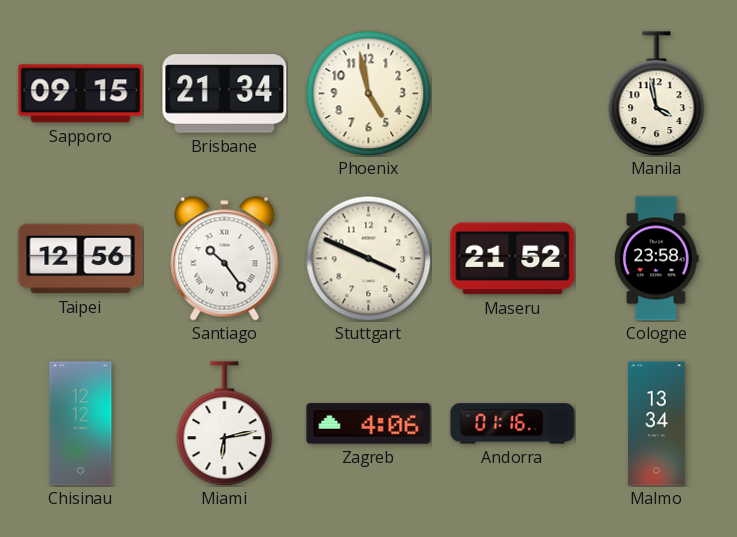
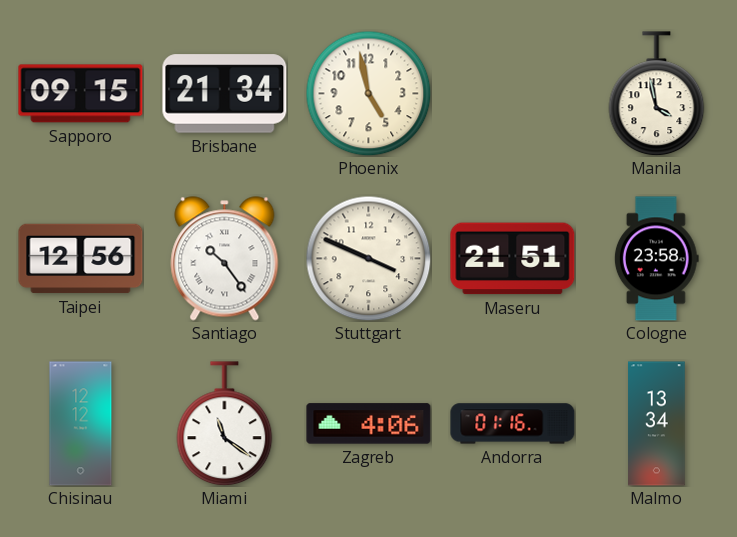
Maseru: 21:52 -> 21:51 (513, 259)
Miami: 6:13 -> 11:21 (225, 424)
